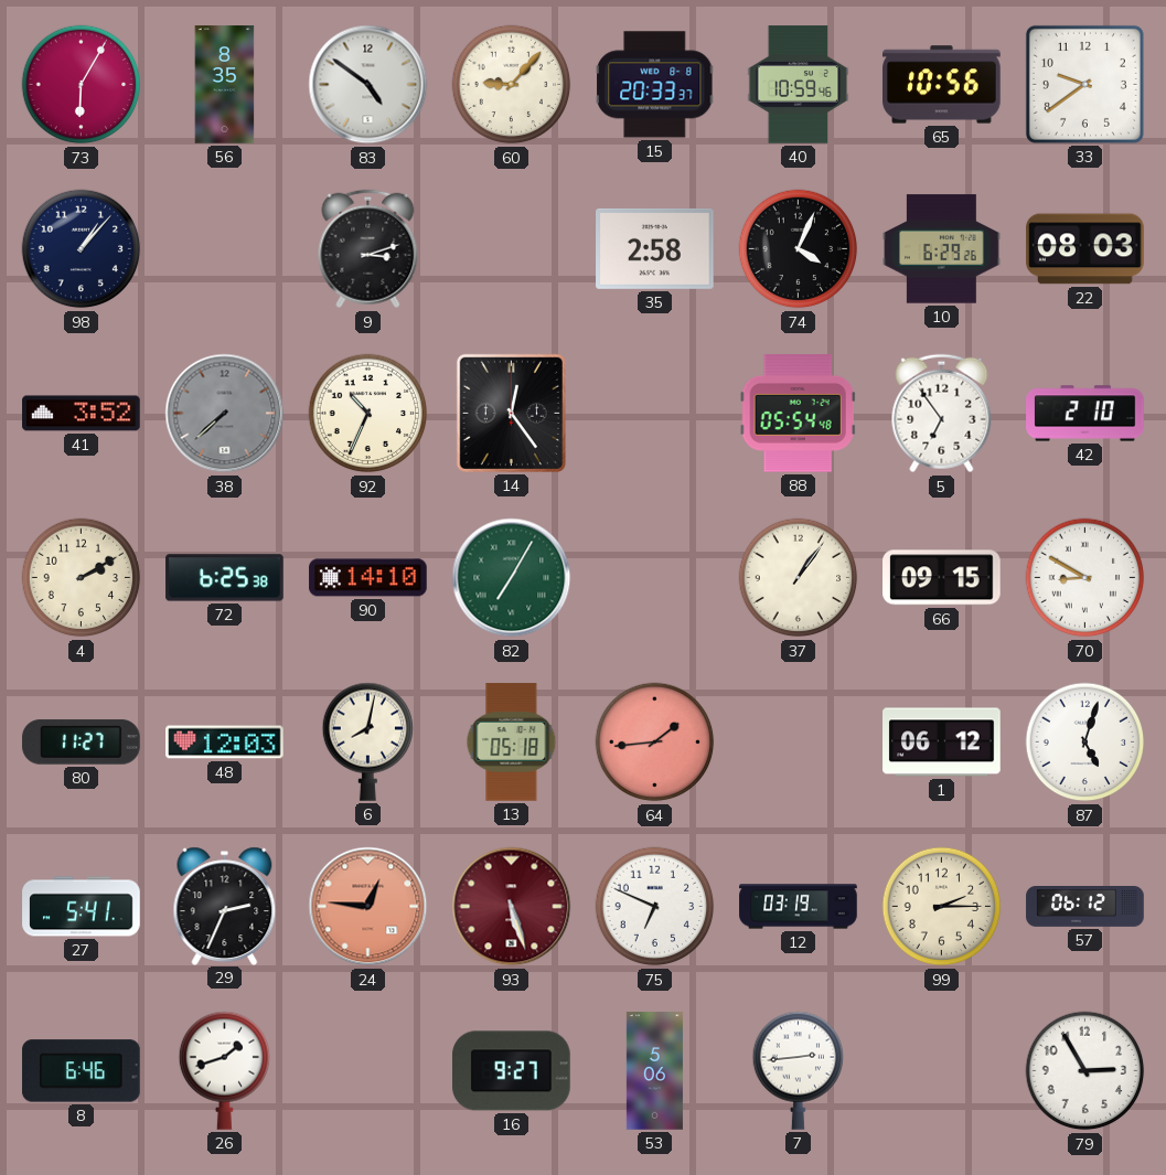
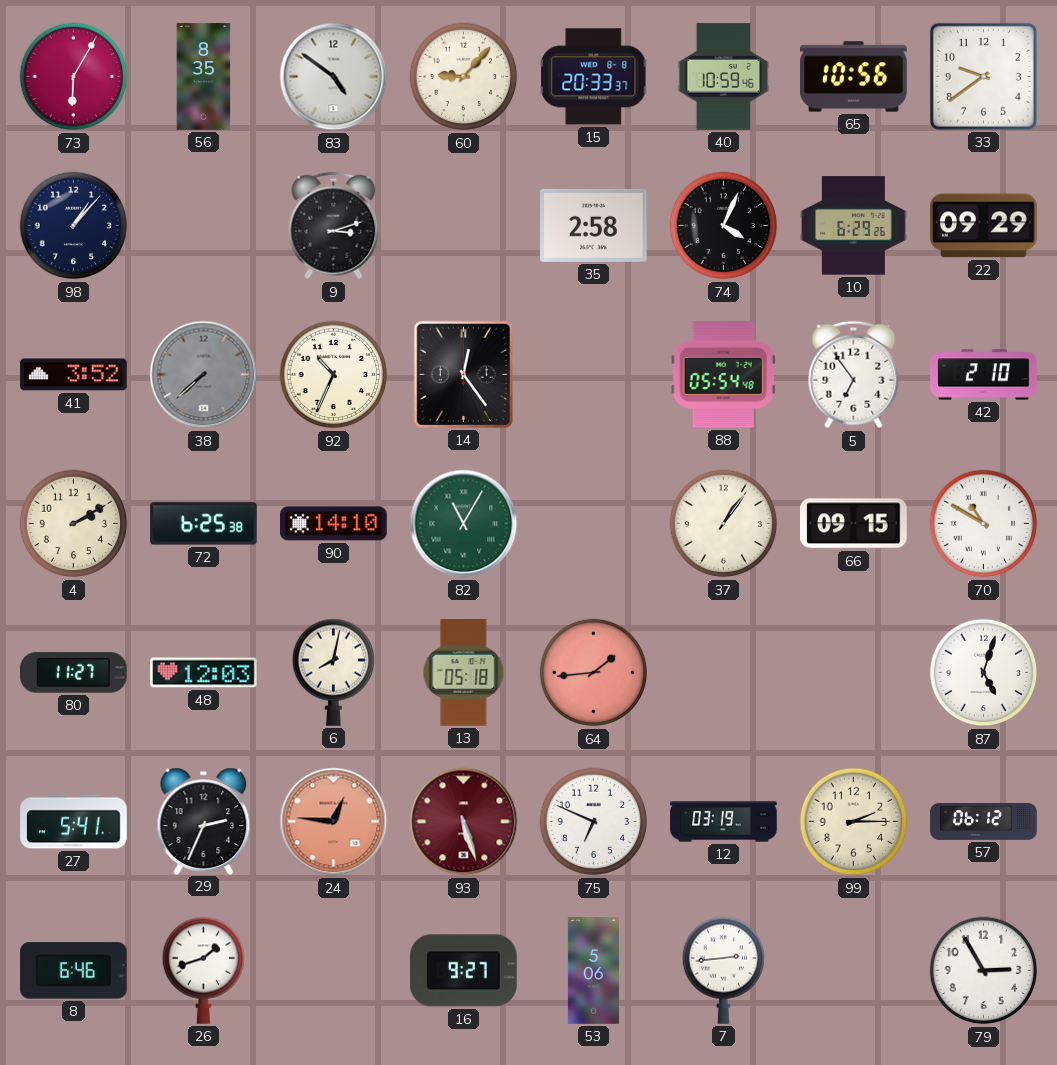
22: 08:03 -> 09:29 (984, 226)
82: 7:05 -> 11:05 (464, 524)
70: 8:50 -> 10:50 (984, 524)
1: 06:12 -> none (942, 743)
